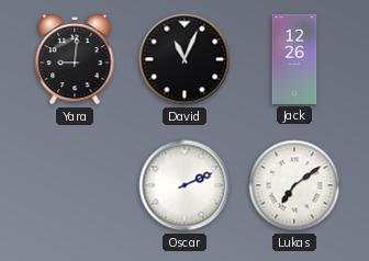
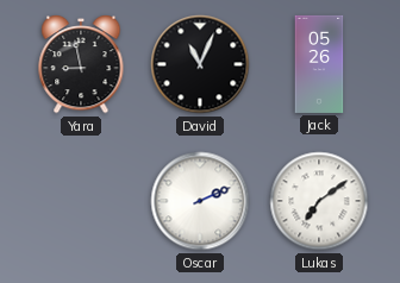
Yara: 9:01 -> 8:58 (81, 64)
Jack: 12:26 -> 05:26 (319, 64)
